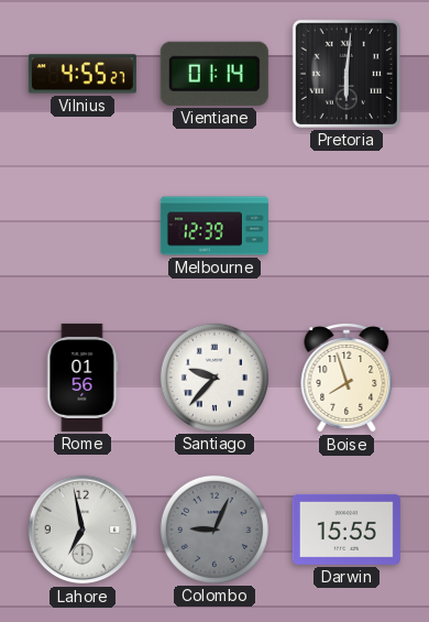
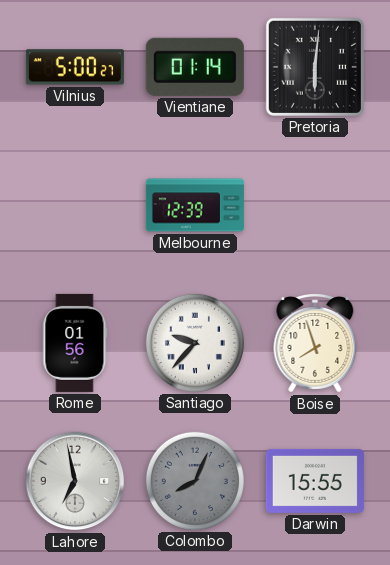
Vilnius: 4:55 -> 5:00 (75, 67)
Colombo: 9:04 -> 8:04 (195, 481)
